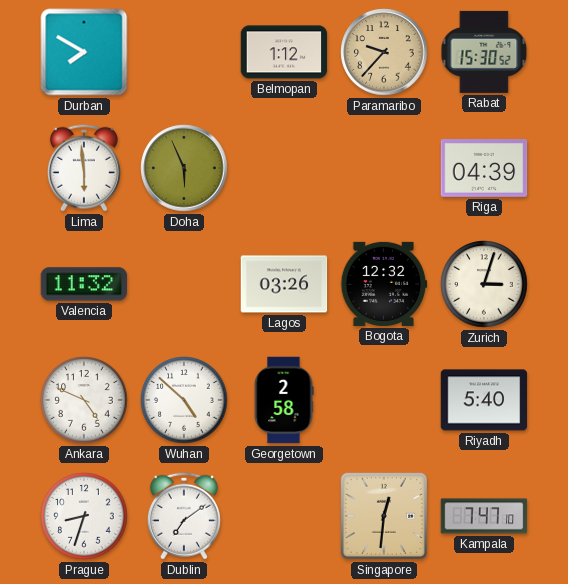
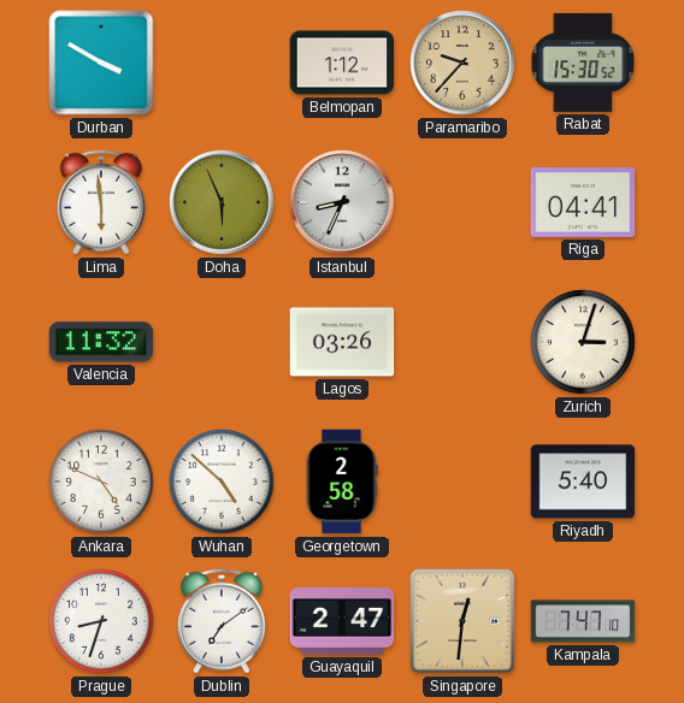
Durban: 7:50 -> 3:50 (101, 63)
Istanbul: none -> 8:34 (342, 202)
Riga: 04:39 -> 04:41 (583, 203)
Bogota: 12:32 -> none (384, 284)
Guayaquil: none -> 2:47 (342, 622)
